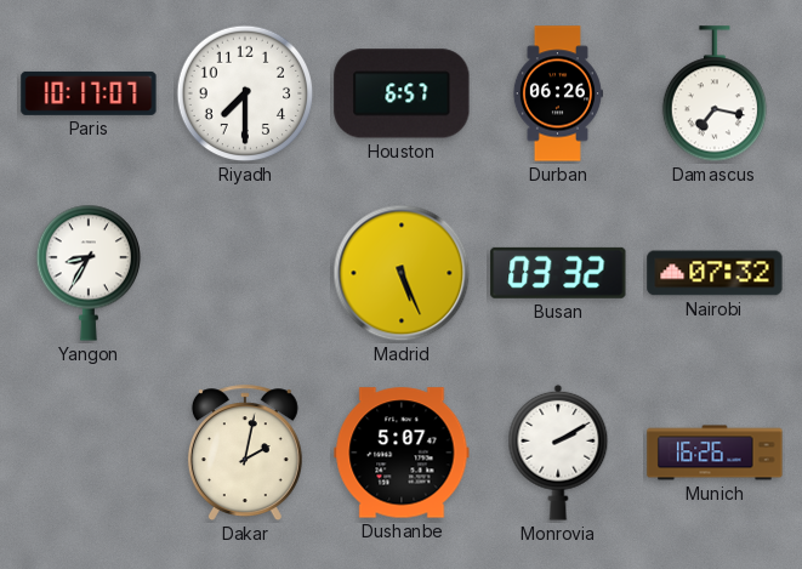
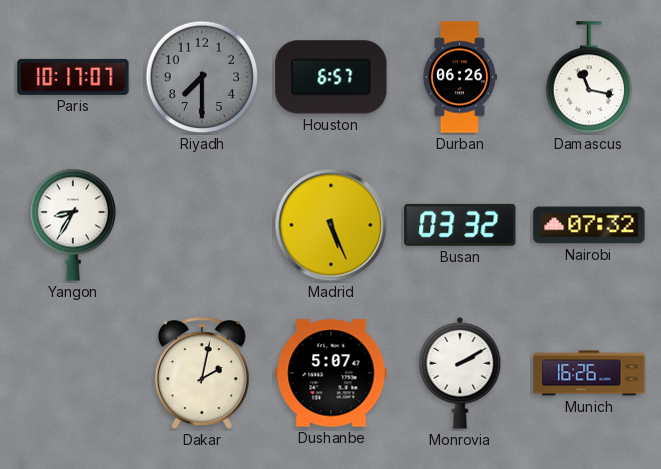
Riyadh dial: white -> grey (202, 77)
Damascus: 7:17 -> 11:17 (588, 78)
